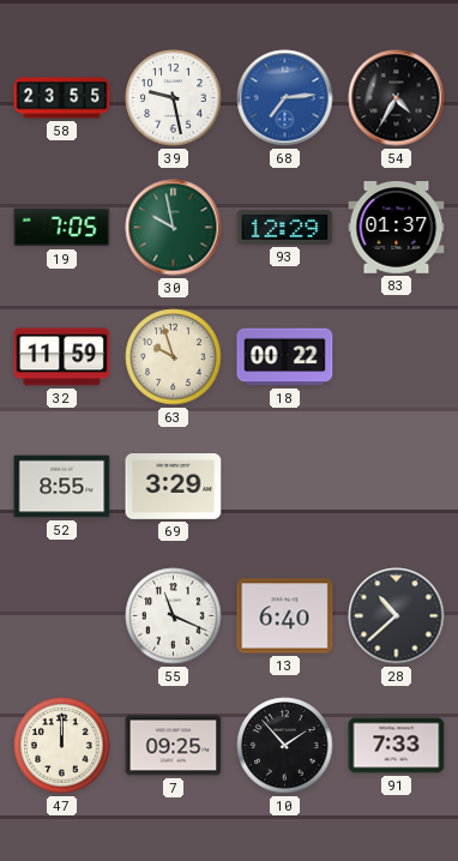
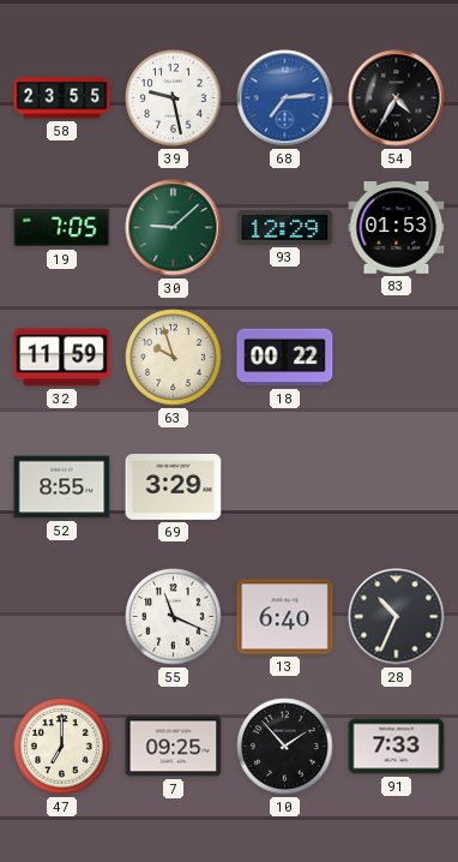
30: 9:58 -> 9:08 (174, 228)
83: 01:37 -> 01:53 (397, 228)
28: 10:38 -> 10:34 (397, 617)
47: 12:00 -> 7:00 (62, 747)
